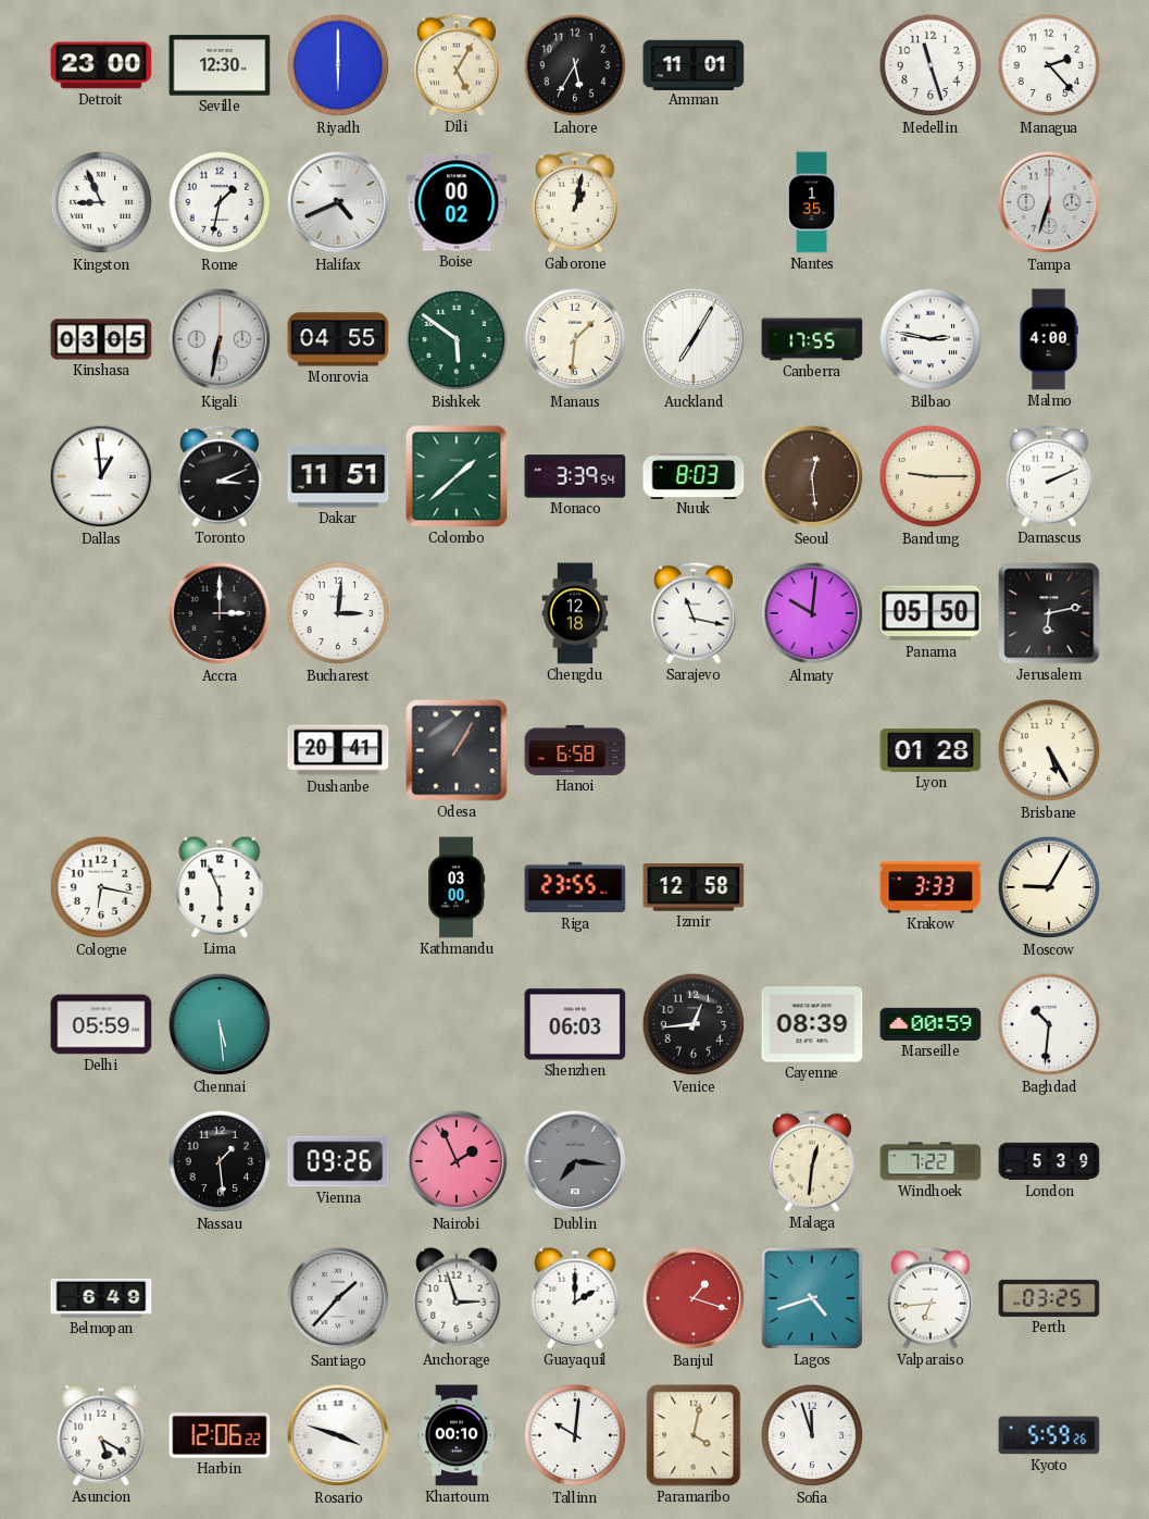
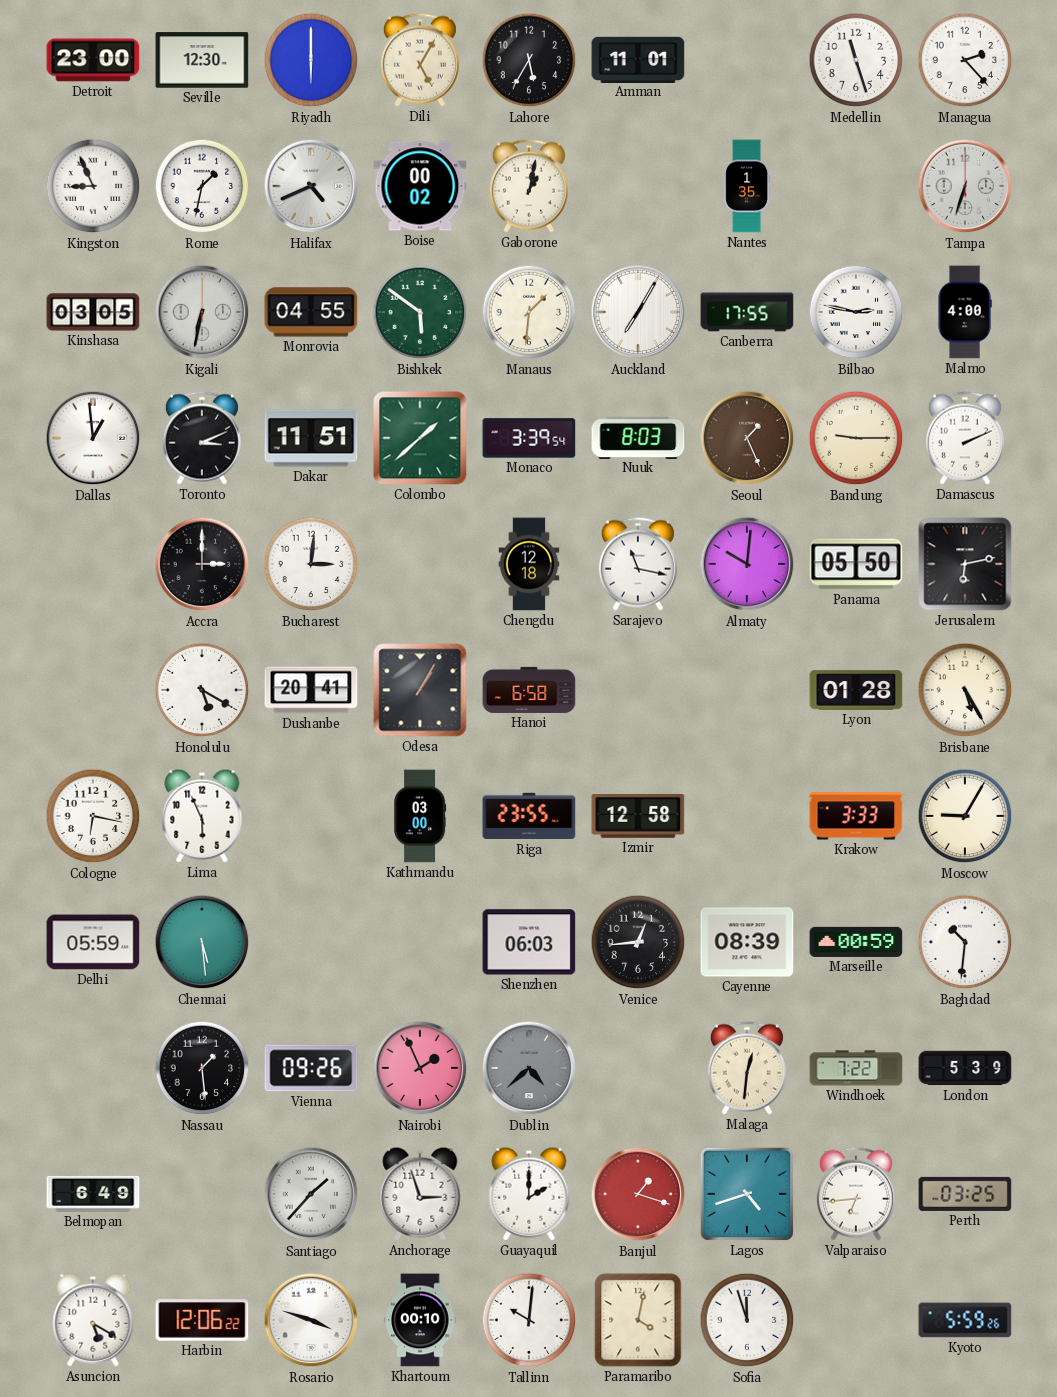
Seoul: 12:29 -> 1:26 (747, 438)
Honolulu: none -> 5:20 (202, 690)
Dublin: 7:16 -> 4:38 (529, 1068)
